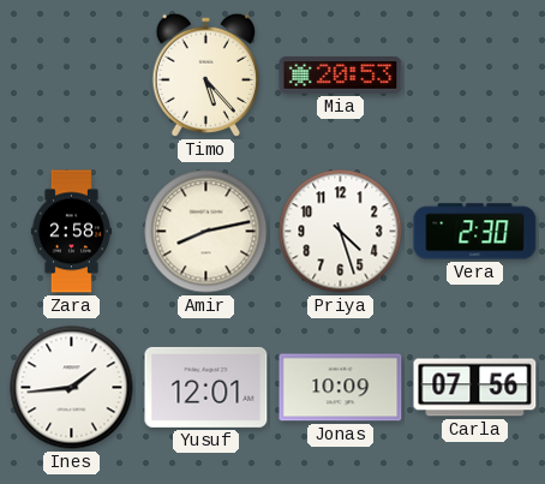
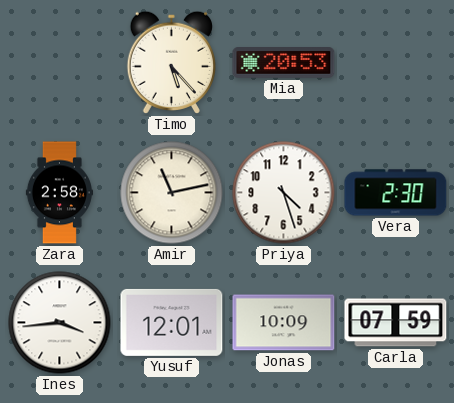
Amir: 8:13 -> 11:13 (172, 193)
Ines: 1:44 -> 3:44 (60, 323)
Carla: 07:56 -> 07:59 (396, 323)
